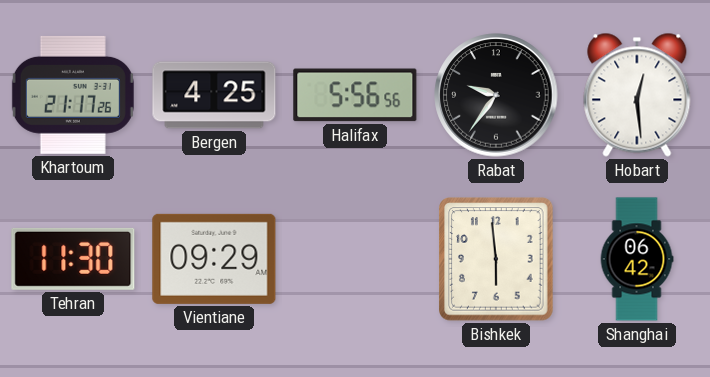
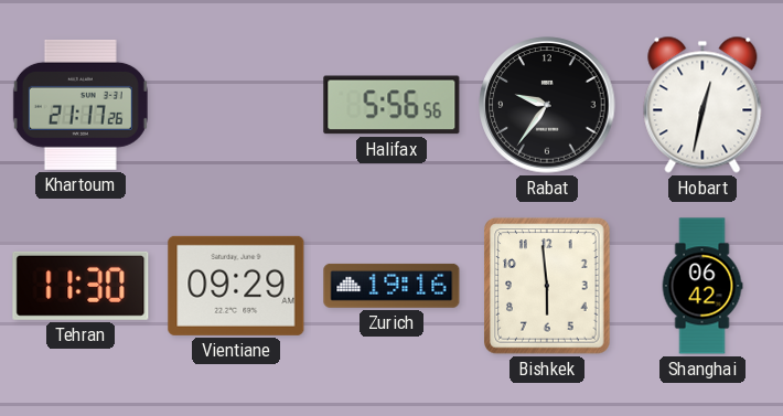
Bergen: 4:25 -> none (214, 95)
Hobart: 12:29 -> 12:32 (702, 105)
Zurich: none -> 19:16 (392, 286)
